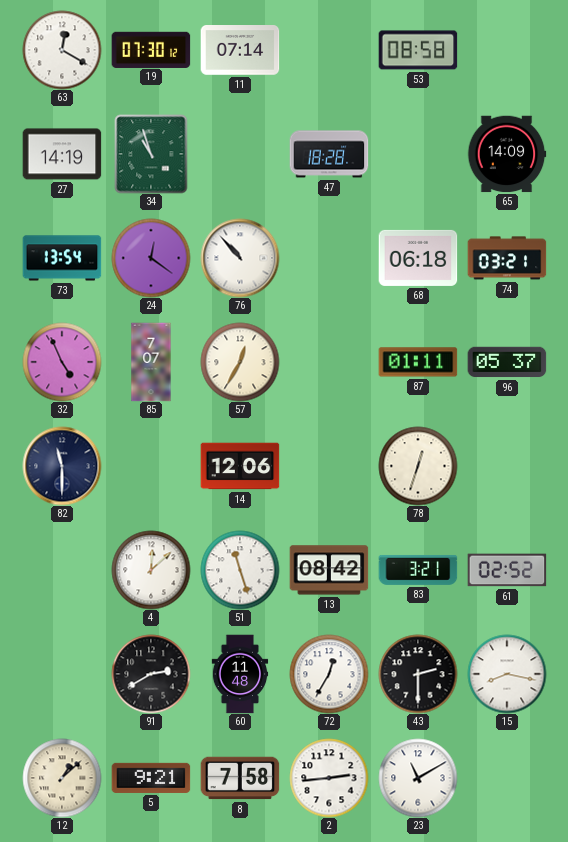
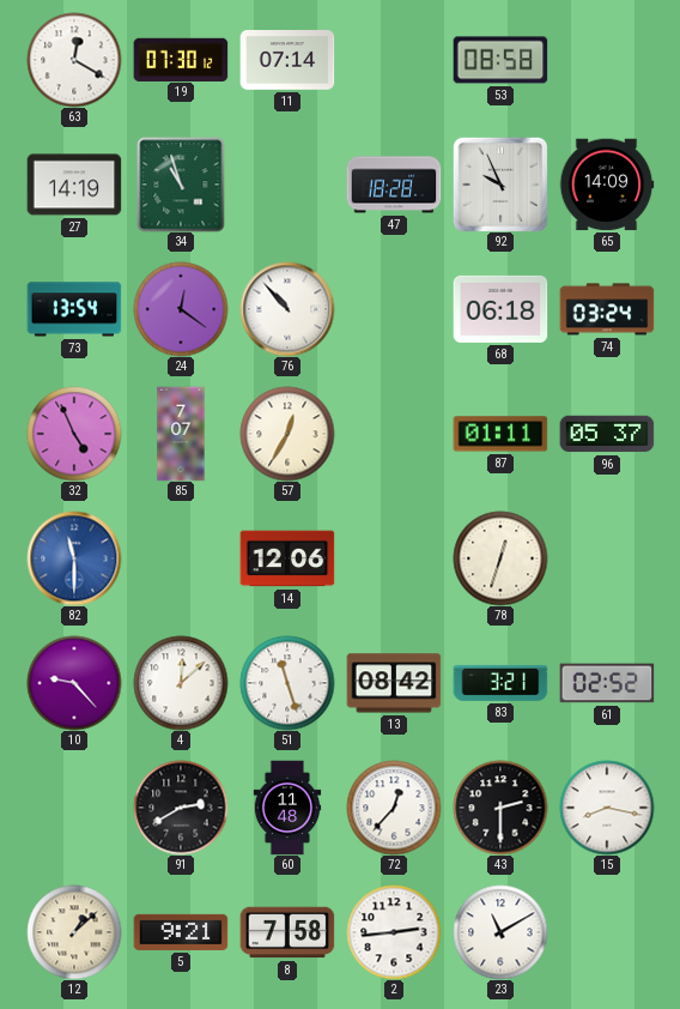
92: none -> 9:56 (500, 185)
74: 03:21 -> 03:24 (607, 309)
82 dial: navy -> blue (74, 558)
10: none -> 9:23 (74, 683)
72: 12:35 -> 12:37 (394, 808)
